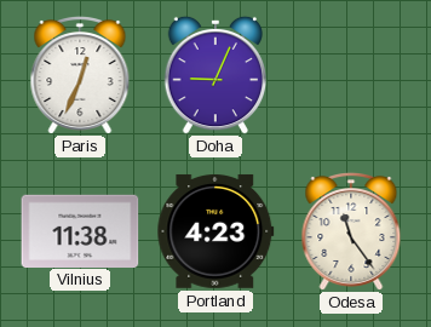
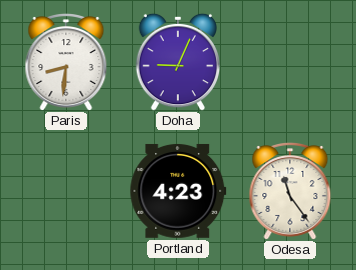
Paris: 12:34 -> 8:31 (66, 63)
Vilnius: 11:38 -> none (80, 230)
